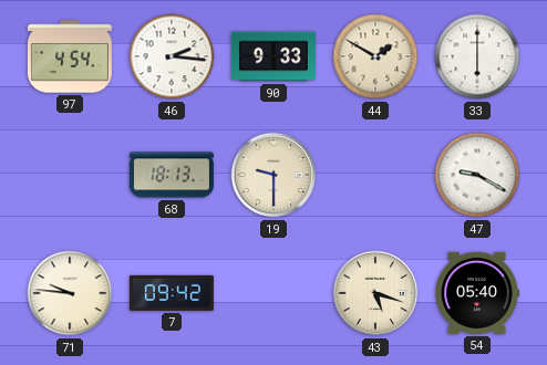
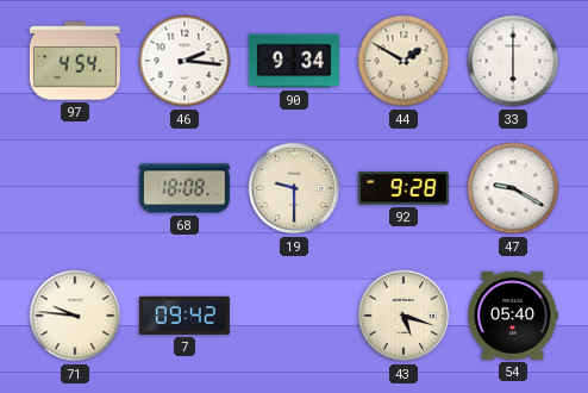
90: 9:33 -> 9:34 (294, 61)
68: 18:13 -> 18:08 (184, 188)
92: none -> 9:28 (404, 188)
